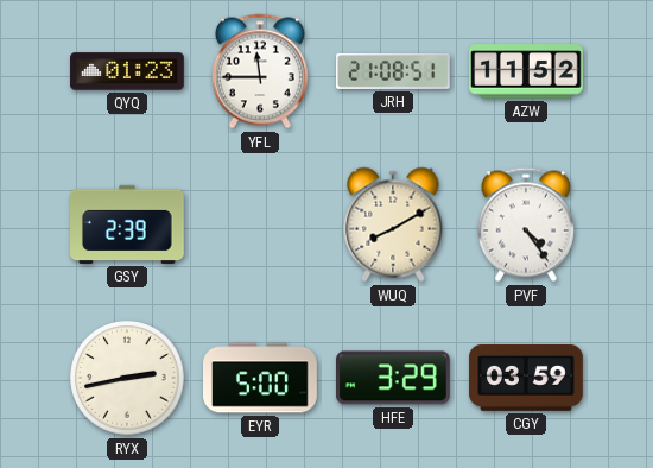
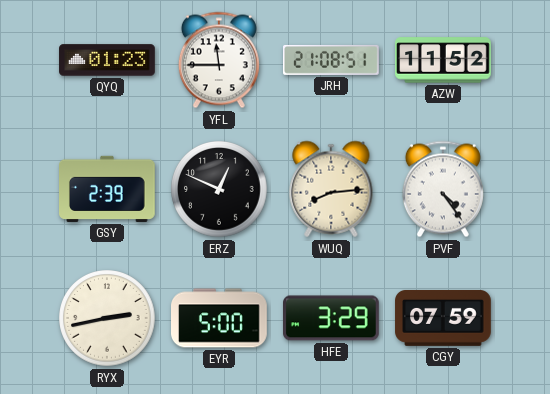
ERZ: none -> 12:49 (219, 189)
WUQ: 8:10 -> 8:14 (331, 189)
CGY: 03:59 -> 07:59 (443, 318)
